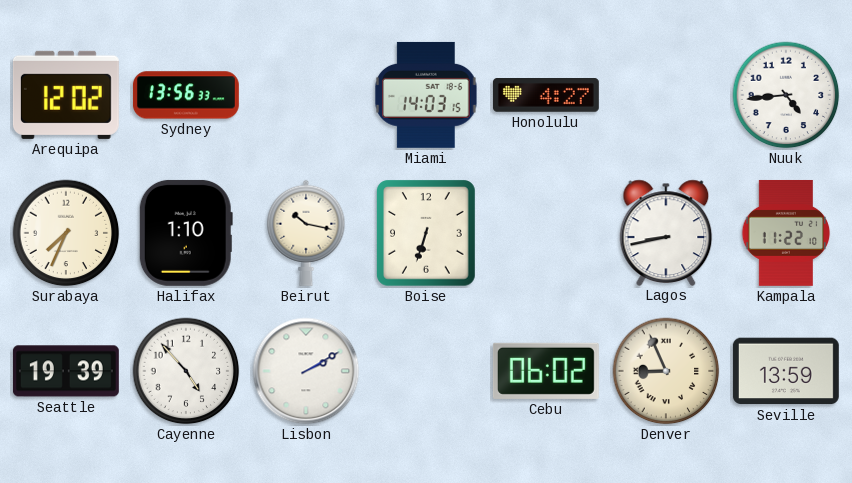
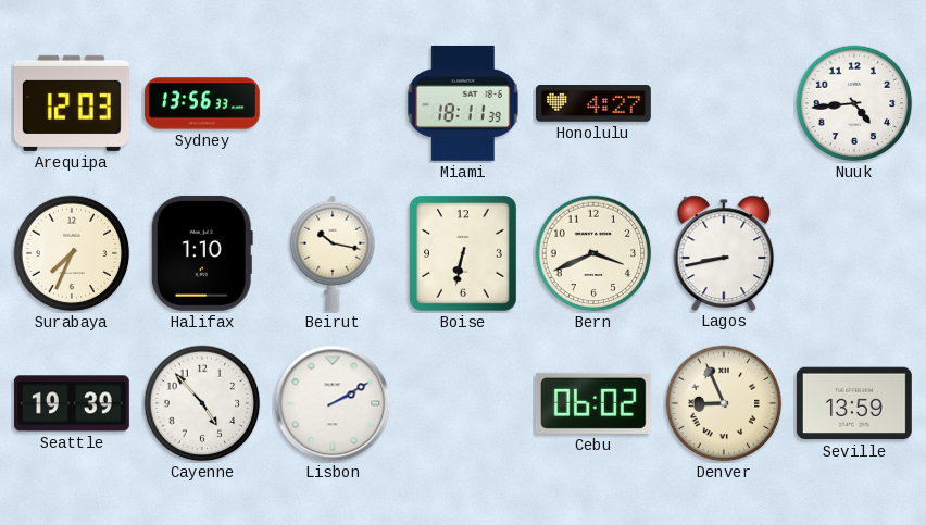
Arequipa: 12:02 -> 12:03 (72, 103)
Miami: 14:03 -> 18:11 (463, 103)
Boise: 6:33 -> 6:32 (464, 253)
Bern: none -> 3:41 (593, 253)
Kampala: 11:22 -> none (786, 233)
